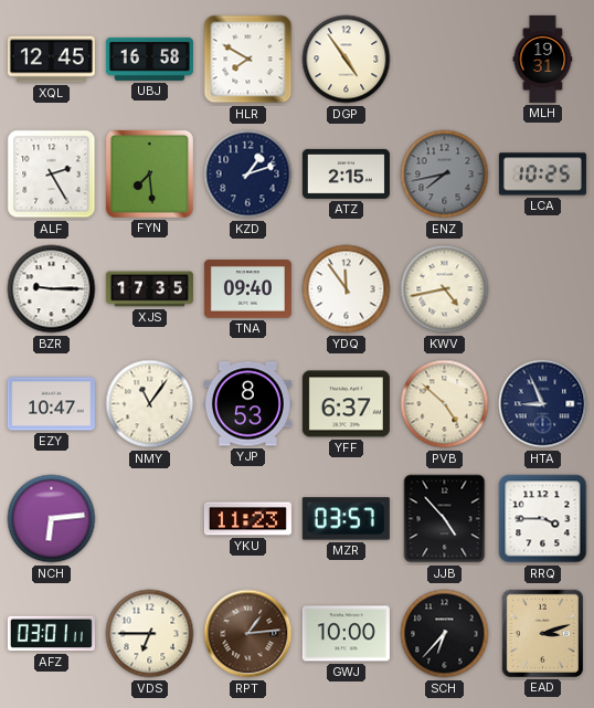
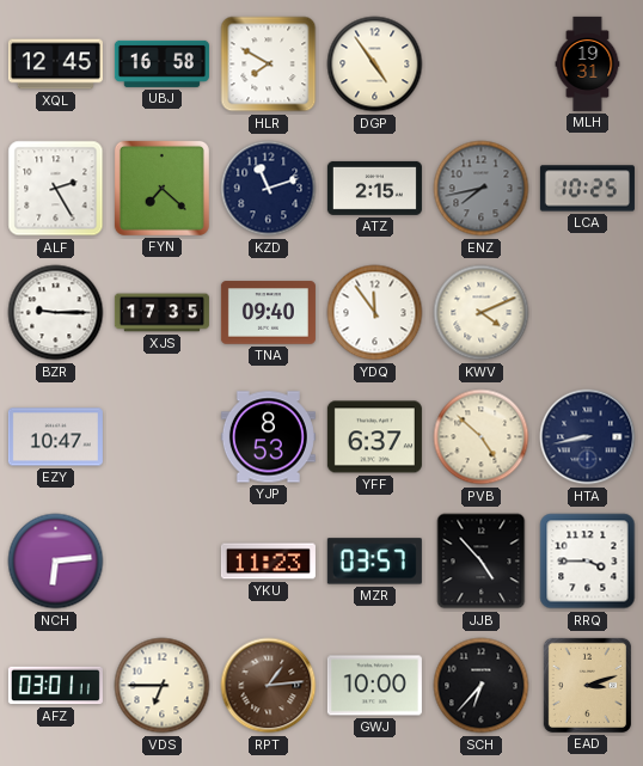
FYN: 7:29 -> 7:22 (161, 188)
KZD: 1:12 -> 11:12 (269, 189)
KWV: 4:43 -> 4:11 (482, 313)
NMY: 11:06 -> none (150, 404)
HTA: 8:56 -> 8:43 (588, 437)
